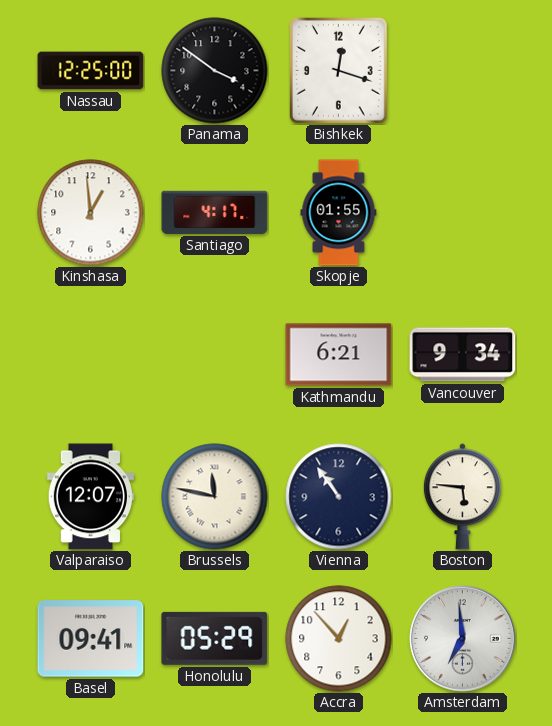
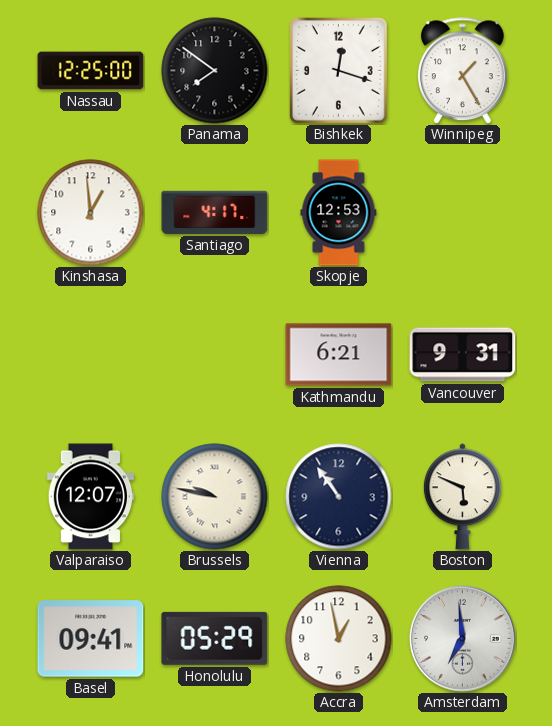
Panama: 3:51 -> 7:51 (215, 71)
Winnipeg: none -> 1:25 (463, 71)
Skopje: 01:55 -> 12:53 (339, 213)
Vancouver: 9:34 -> 9:31 (463, 355)
Brussels: 11:47 -> 9:47 (215, 497)
Boston: 5:46 -> 5:49 (462, 497)
Accra: 12:53 -> 12:58 (339, 639)
